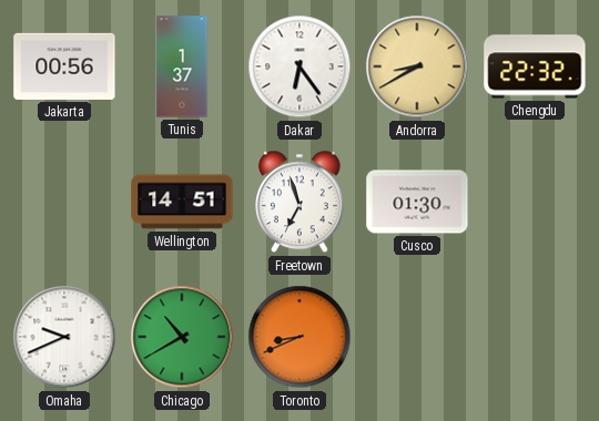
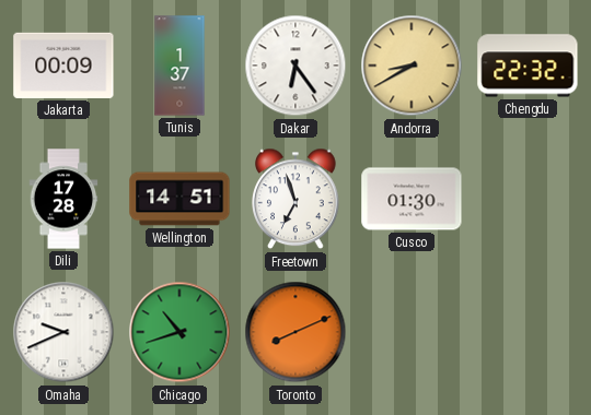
Jakarta: 00:56 -> 00:09 (63, 66)
Dili: none -> 17:28 (63, 199)
Chicago: 10:40 -> 10:42 (179, 332)
Toronto: 8:41 -> 8:11 (296, 332)
